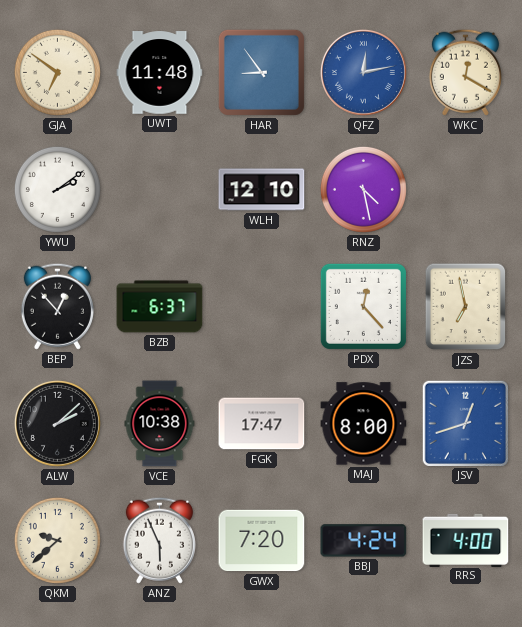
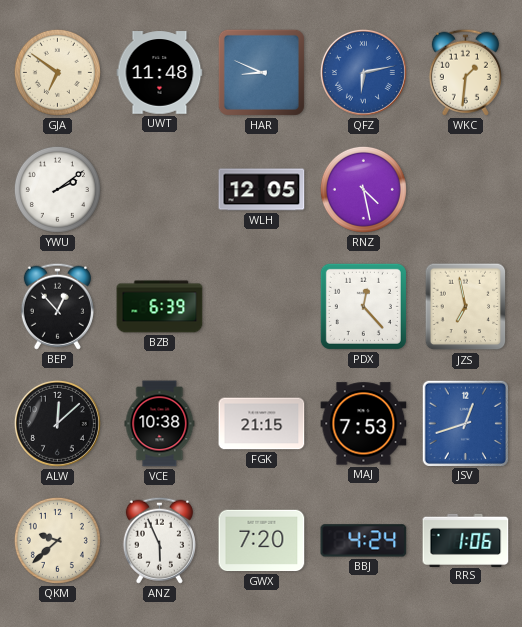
HAR: 8:54 -> 8:49 (261, 72)
QFZ: 12:13 -> 6:13 (363, 72)
WKC: 12:20 -> 1:31 (465, 72)
WLH: 12:10 -> 12:05 (262, 190)
BZB: 6:37 -> 6:39 (160, 307)
ALW: 2:08 -> 12:08 (57, 423)
FGK: 17:47 -> 21:15 (262, 424)
MAJ: 8:00 -> 7:53 (364, 424)
RRS: 4:00 -> 1:06 (466, 540)
